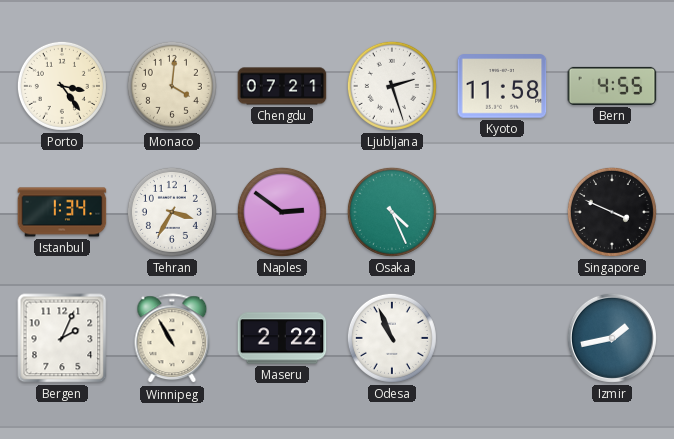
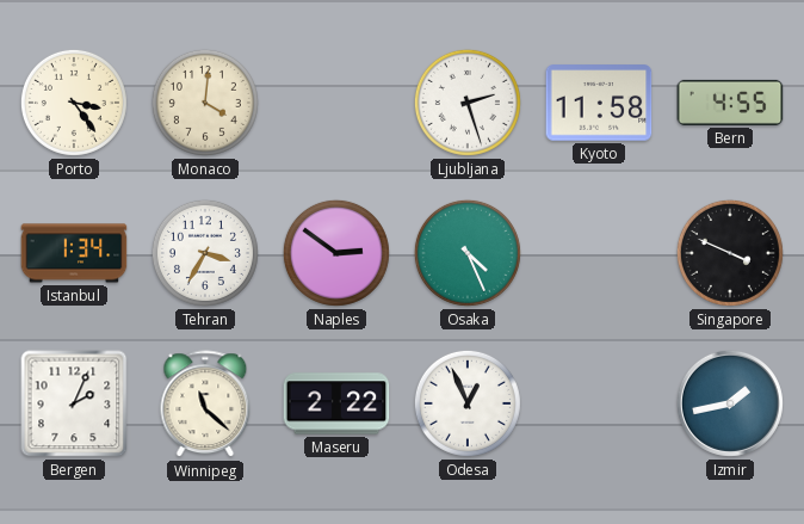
Chengdu: 07:21 -> none (282, 86)
Winnipeg: 10:55 -> 11:22 (205, 405)
Odesa: 10:56 -> 12:56 (468, 403)
